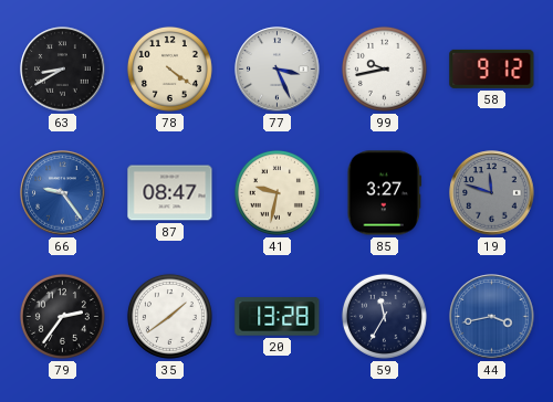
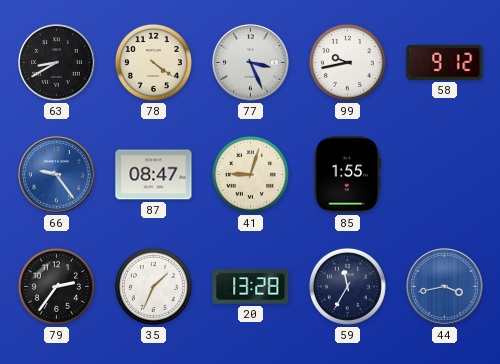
41: 9:32 -> 9:03 (250, 174)
85: 3:27 -> 1:55 (348, 175)
19: 11:48 -> none (492, 193)
35: 1:39 -> 1:34 (153, 286)
